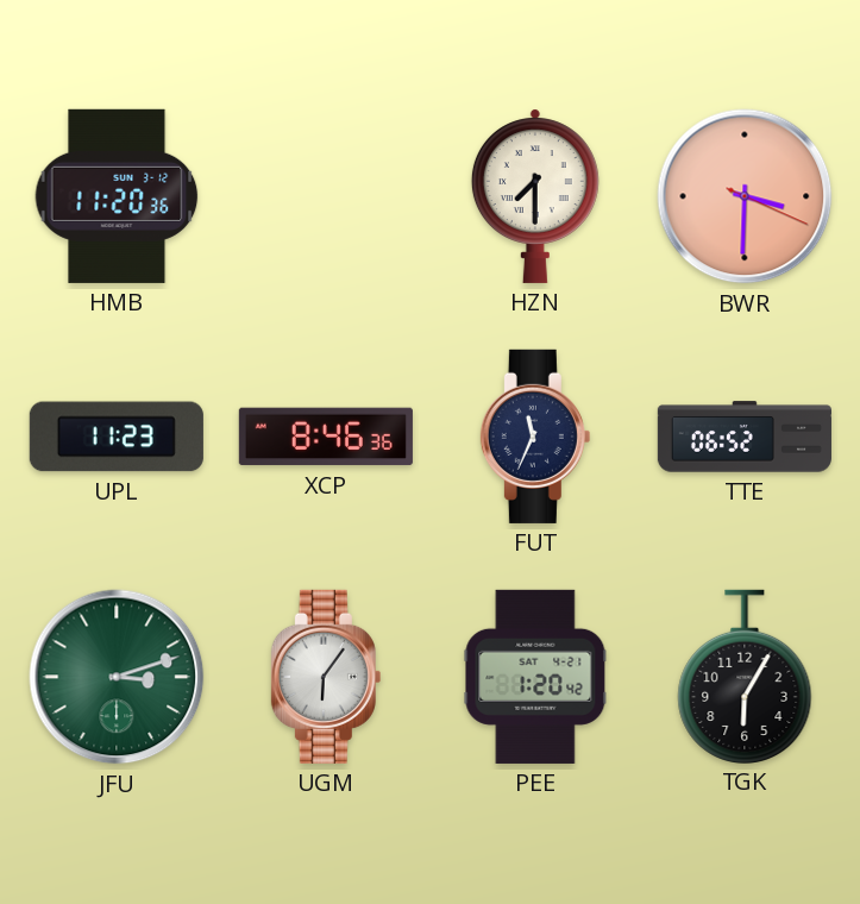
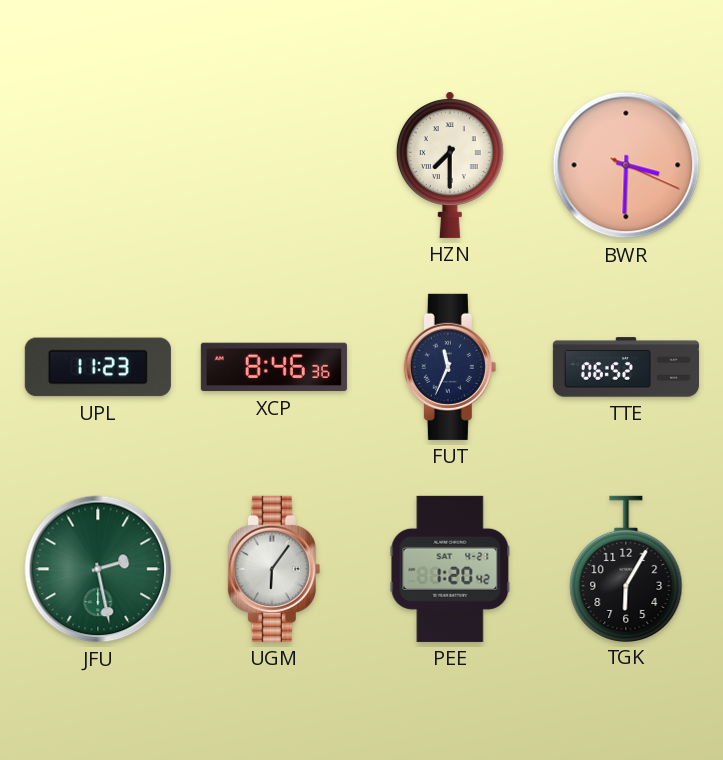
HMB: 11:20 -> none (117, 196)
JFU: 3:12 -> 2:28 (98, 569)
